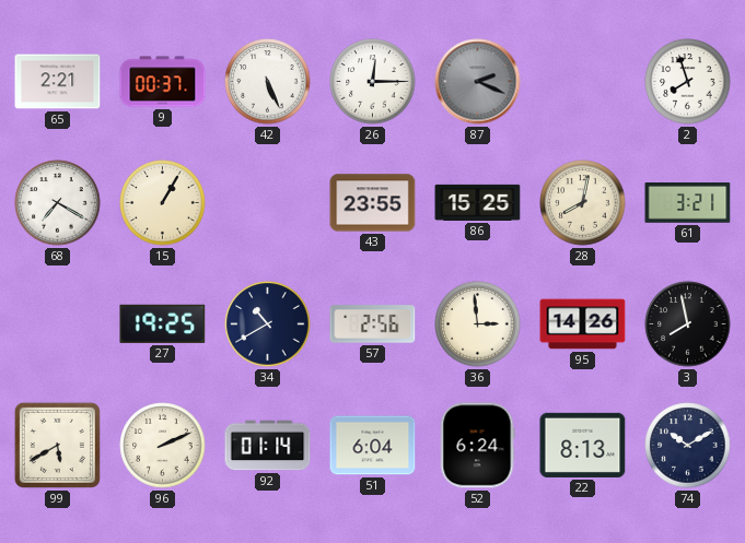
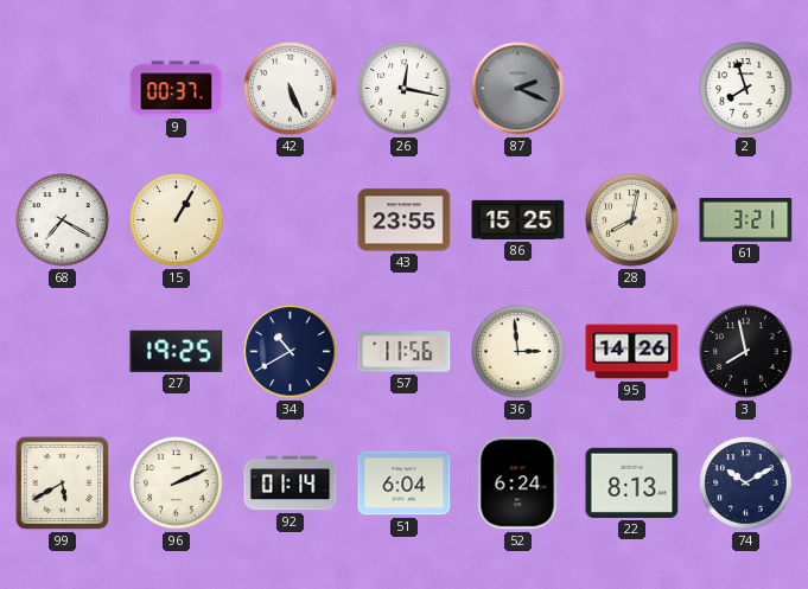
65: 2:21 -> none (58, 82)
26: 12:15 -> 12:17 (405, 89)
57: 2:56 -> 11:56 (405, 352)
